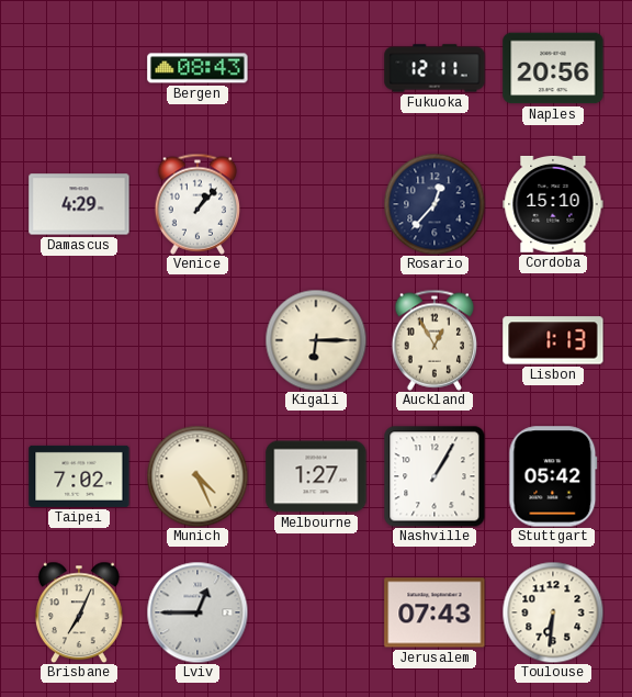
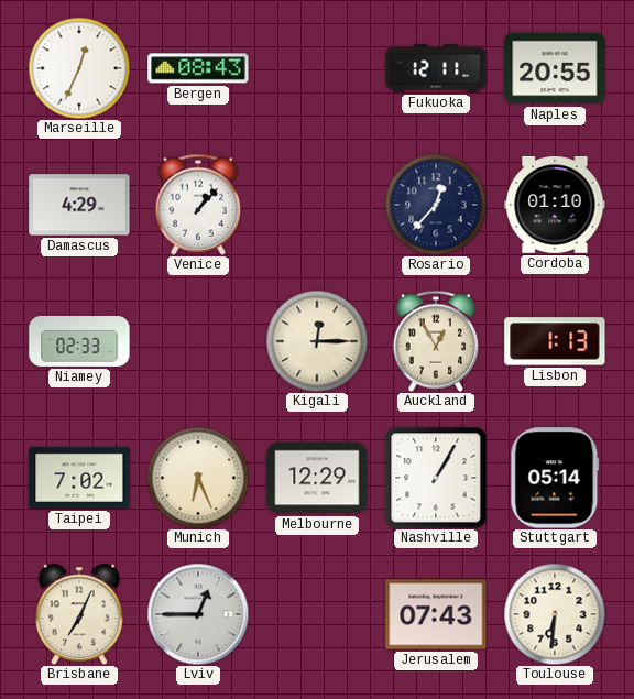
Marseille: none -> 12:34 (79, 68)
Naples: 20:56 -> 20:55 (555, 68)
Cordoba: 15:10 -> 01:10 (555, 205)
Niamey: none -> 02:33 (79, 341)
Kigali: 6:15 -> 12:15 (317, 341)
Munich: 4:26 -> 6:26 (198, 478)
Melbourne: 1:27 -> 12:29 (317, 478)
Stuttgart: 05:42 -> 05:14 (555, 478)
